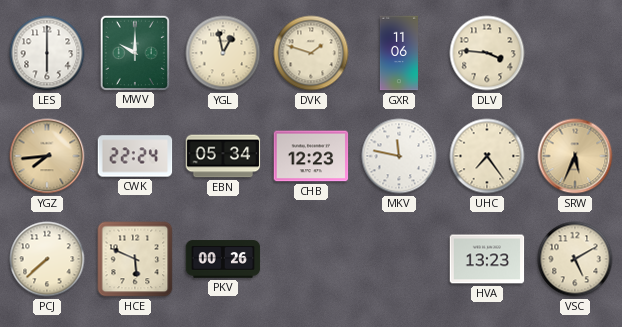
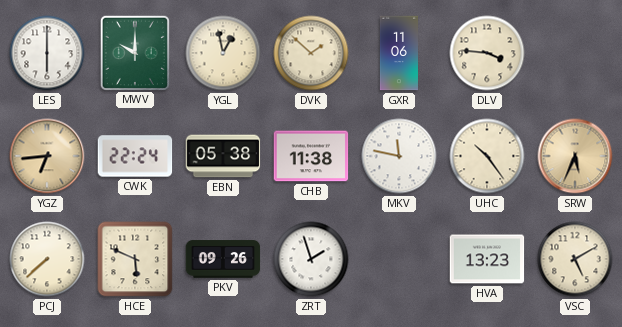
DVK: 1:48 -> 1:52 (311, 53)
YGZ: 7:44 -> 6:44 (47, 156)
EBN: 05:34 -> 05:38 (223, 156)
CHB: 12:23 -> 11:38 (311, 156)
UHC: 7:24 -> 10:24 (487, 156)
PKV: 00:26 -> 09:26 (223, 259)
ZRT: none -> 1:57 (311, 259)
